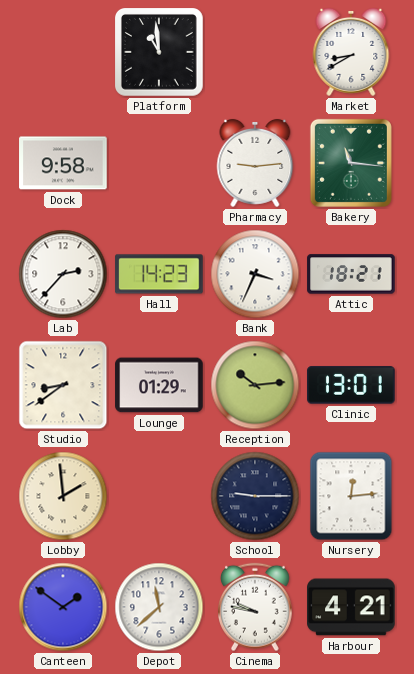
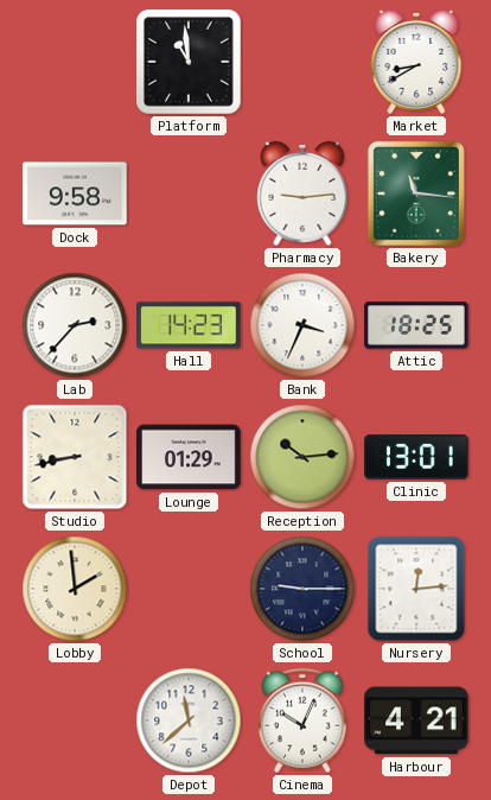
Attic: 18:21 -> 18:25 (416, 325)
Studio: 8:39 -> 8:43 (75, 457)
Canteen: 1:51 -> none (63, 607)
Cinema: 9:47 -> 10:04 (304, 720)
